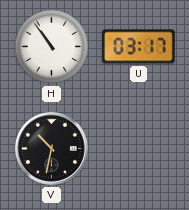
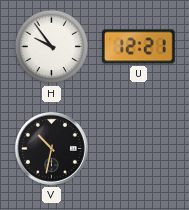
H: 10:54 -> 9:54 (52, 47)
U: 03:17 -> 12:21 (139, 47)
